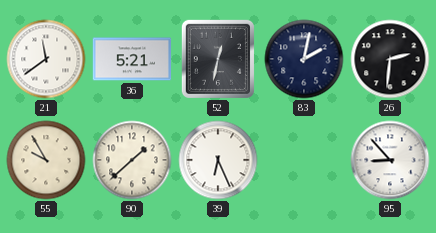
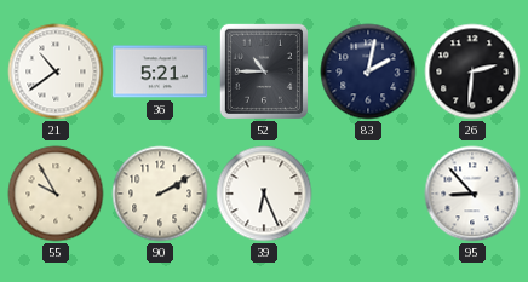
21: 11:39 -> 10:39 (56, 71)
52: 12:32 -> 10:45 (264, 71)
90: 1:38 -> 2:10 (160, 194)
